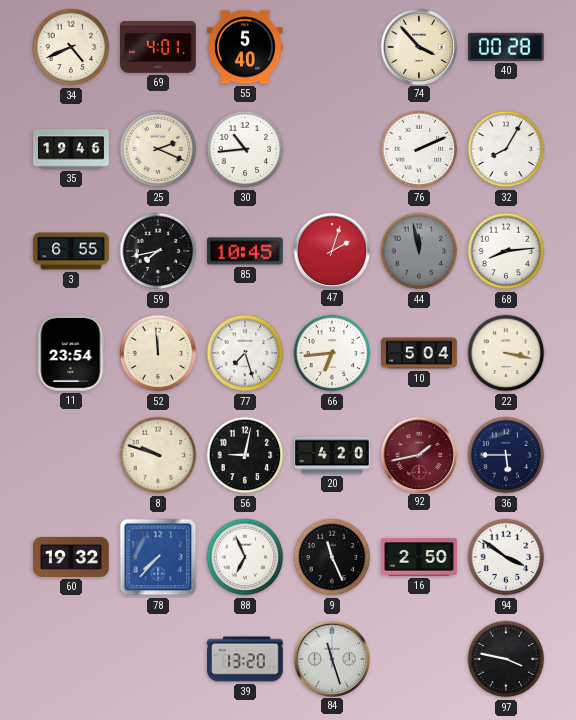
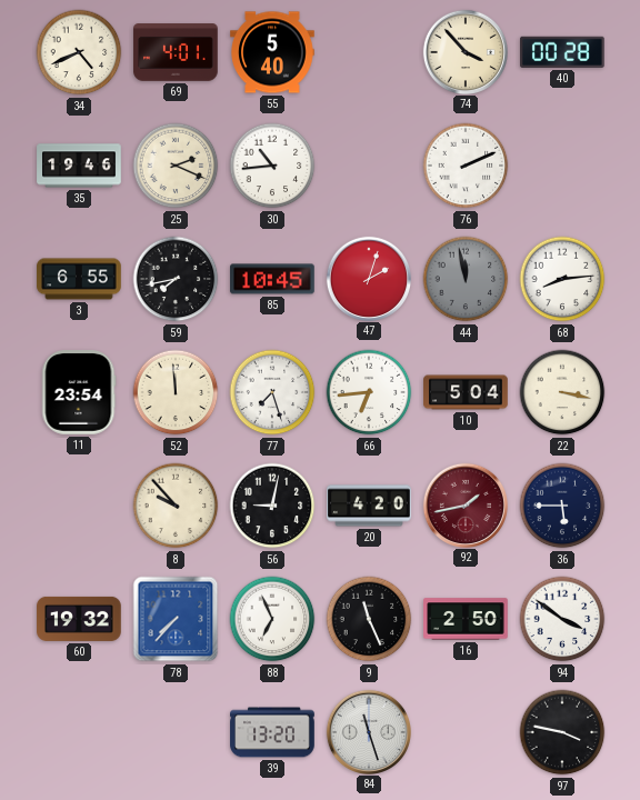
32: 8:05 -> none (506, 149)
8: 9:48 -> 9:53 (176, 506)
